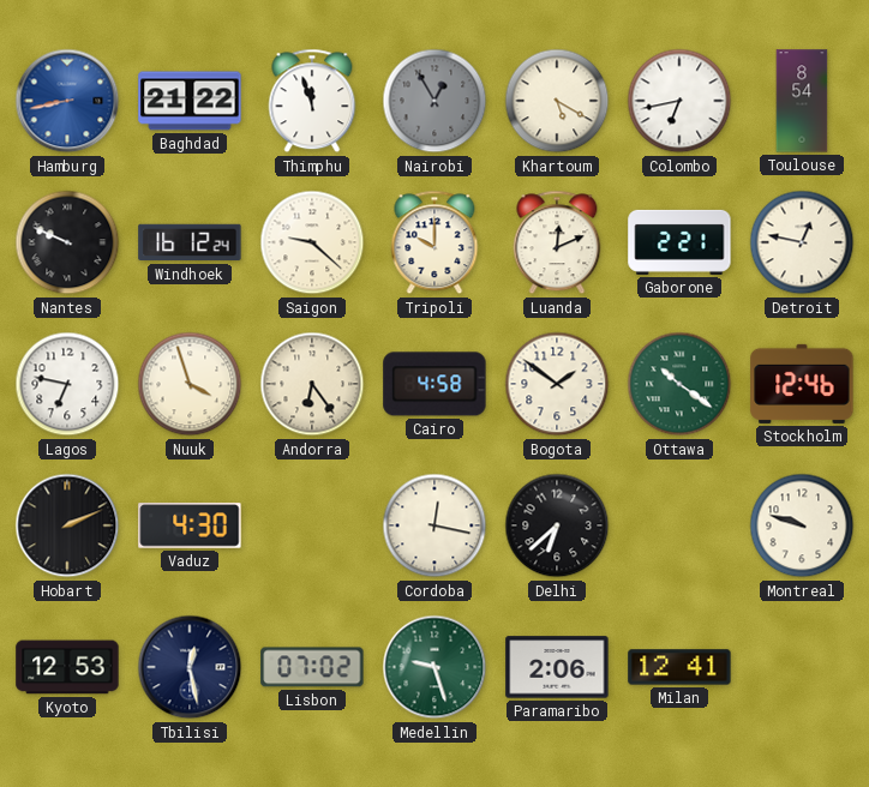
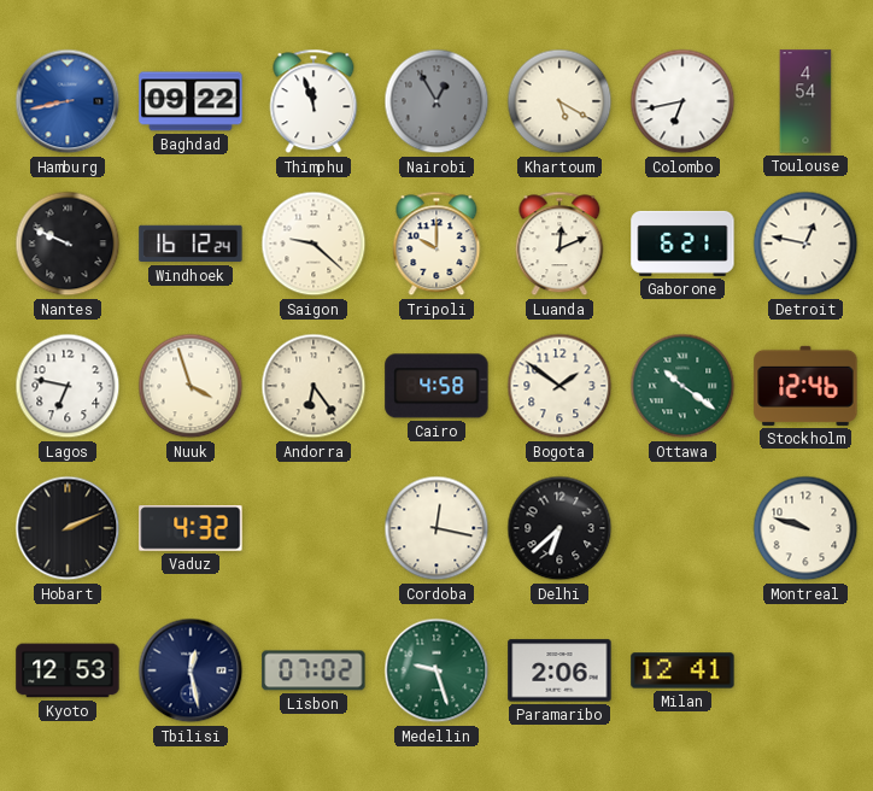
Baghdad: 21:22 -> 09:22 (191, 101)
Toulouse: 8:54 -> 4:54 (805, 101)
Gaborone: 2:21 -> 6:21 (682, 244)
Vaduz: 4:30 -> 4:32 (191, 528)
